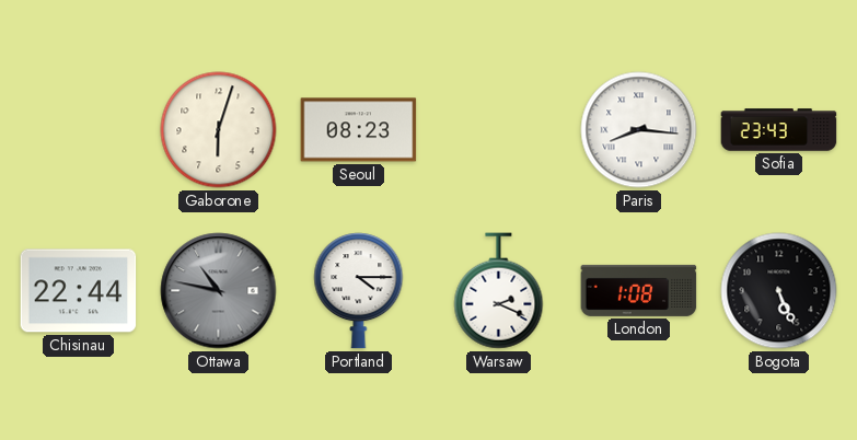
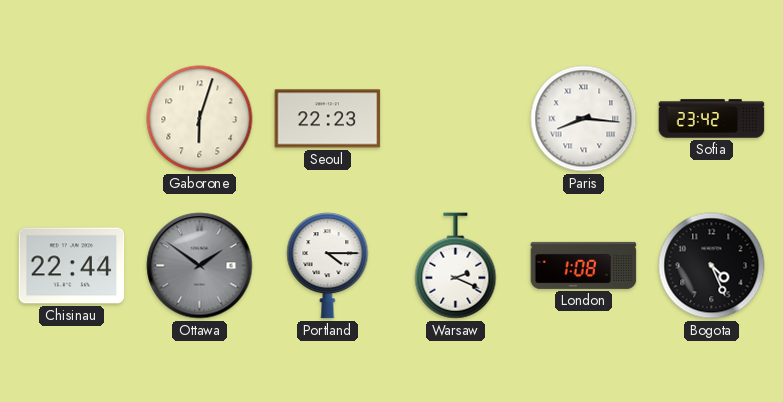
Seoul: 08:23 -> 22:23 (328, 119)
Sofia: 23:43 -> 23:42 (712, 119)
Ottawa: 10:47 -> 1:51 (200, 266)
Bogota: 5:26 -> 4:26 (712, 266)
